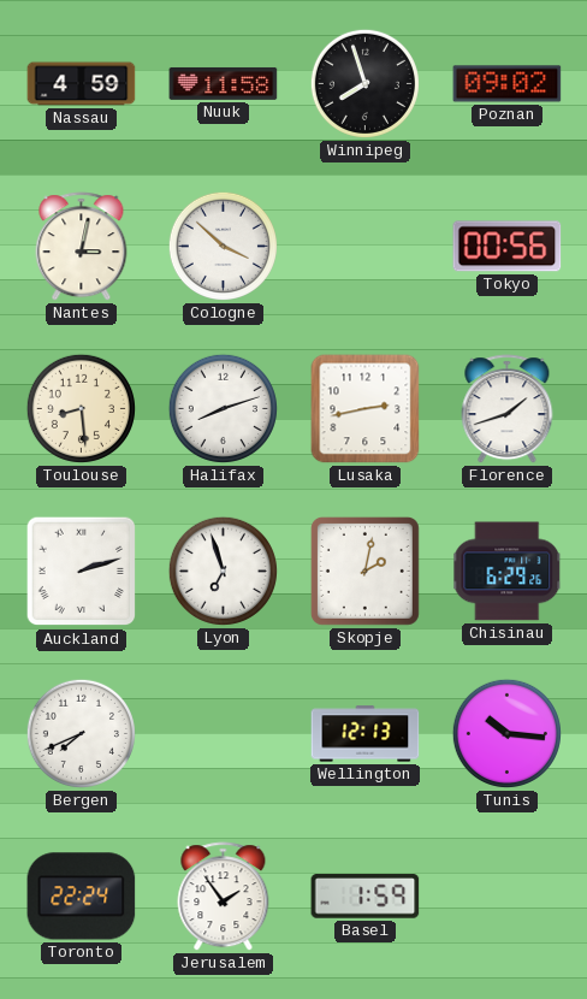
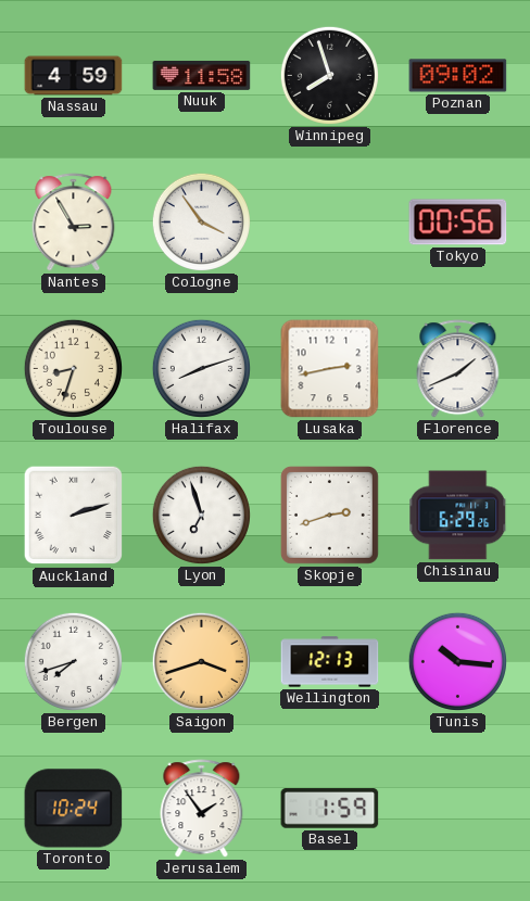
Nantes: 3:02 -> 2:55 (74, 223)
Cologne: 3:52 -> 3:54 (201, 221)
Toulouse: 8:29 -> 8:33 (73, 368)
Florence: 1:42 -> 1:41 (458, 369)
Skopje: 2:02 -> 2:42 (329, 515)
Bergen: 7:41 -> 7:42 (73, 661)
Saigon: none -> 3:42 (201, 661)
Toronto: 22:24 -> 10:24 (74, 809)
